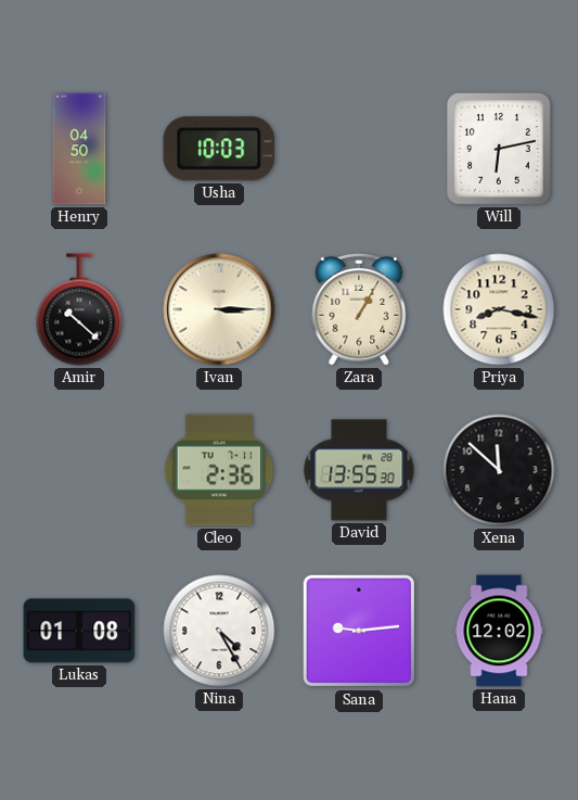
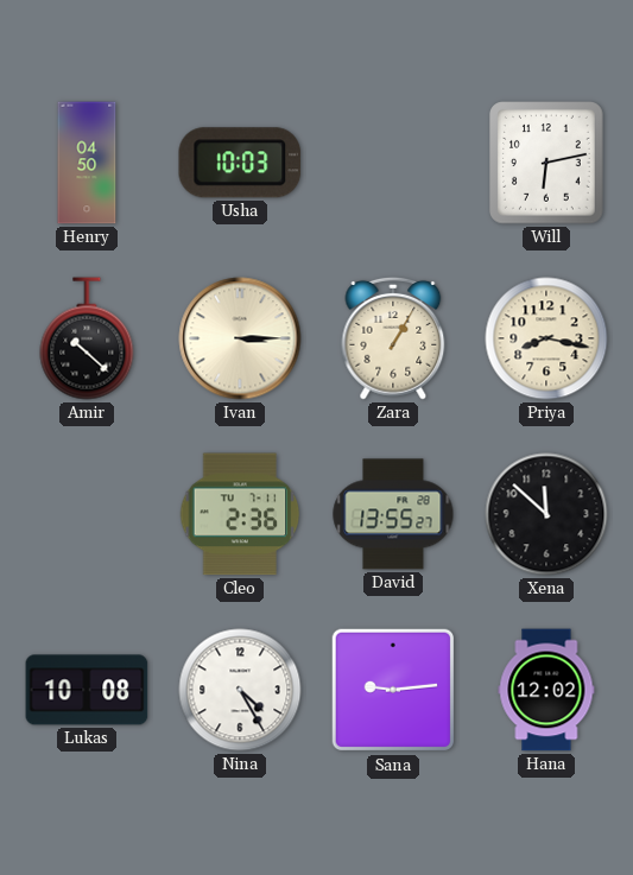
David: 13:55:30 -> 13:55:27 (393, 514)
Lukas: 01:08 -> 10:08 (87, 690)
